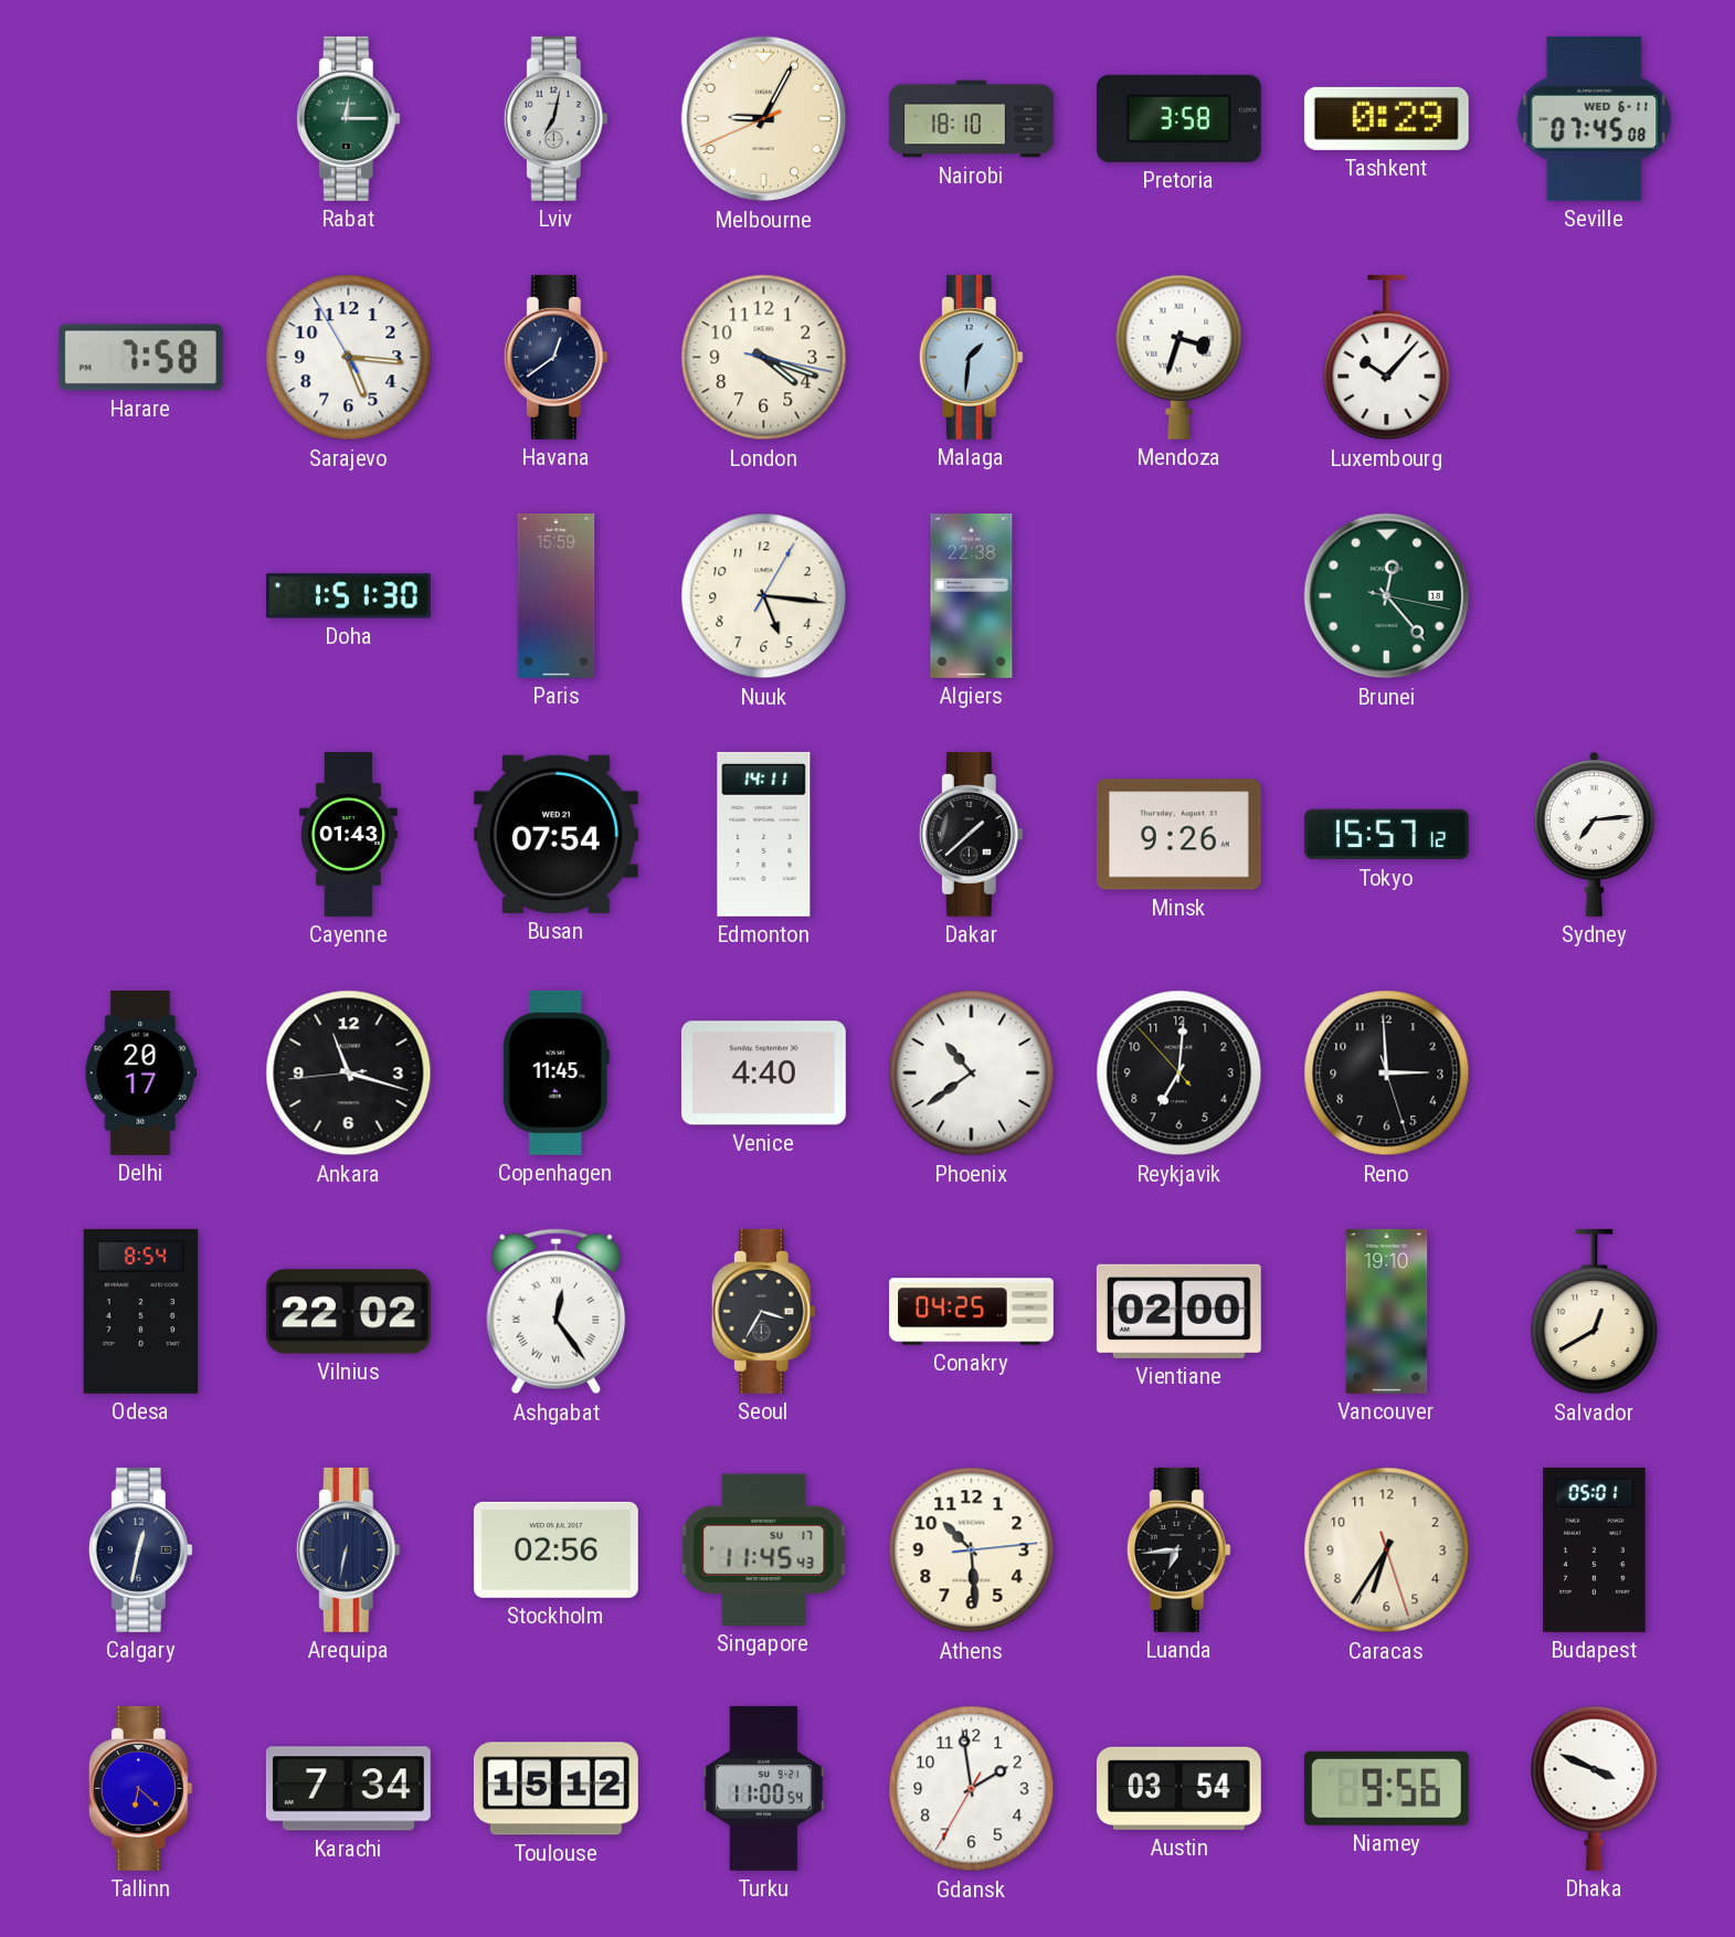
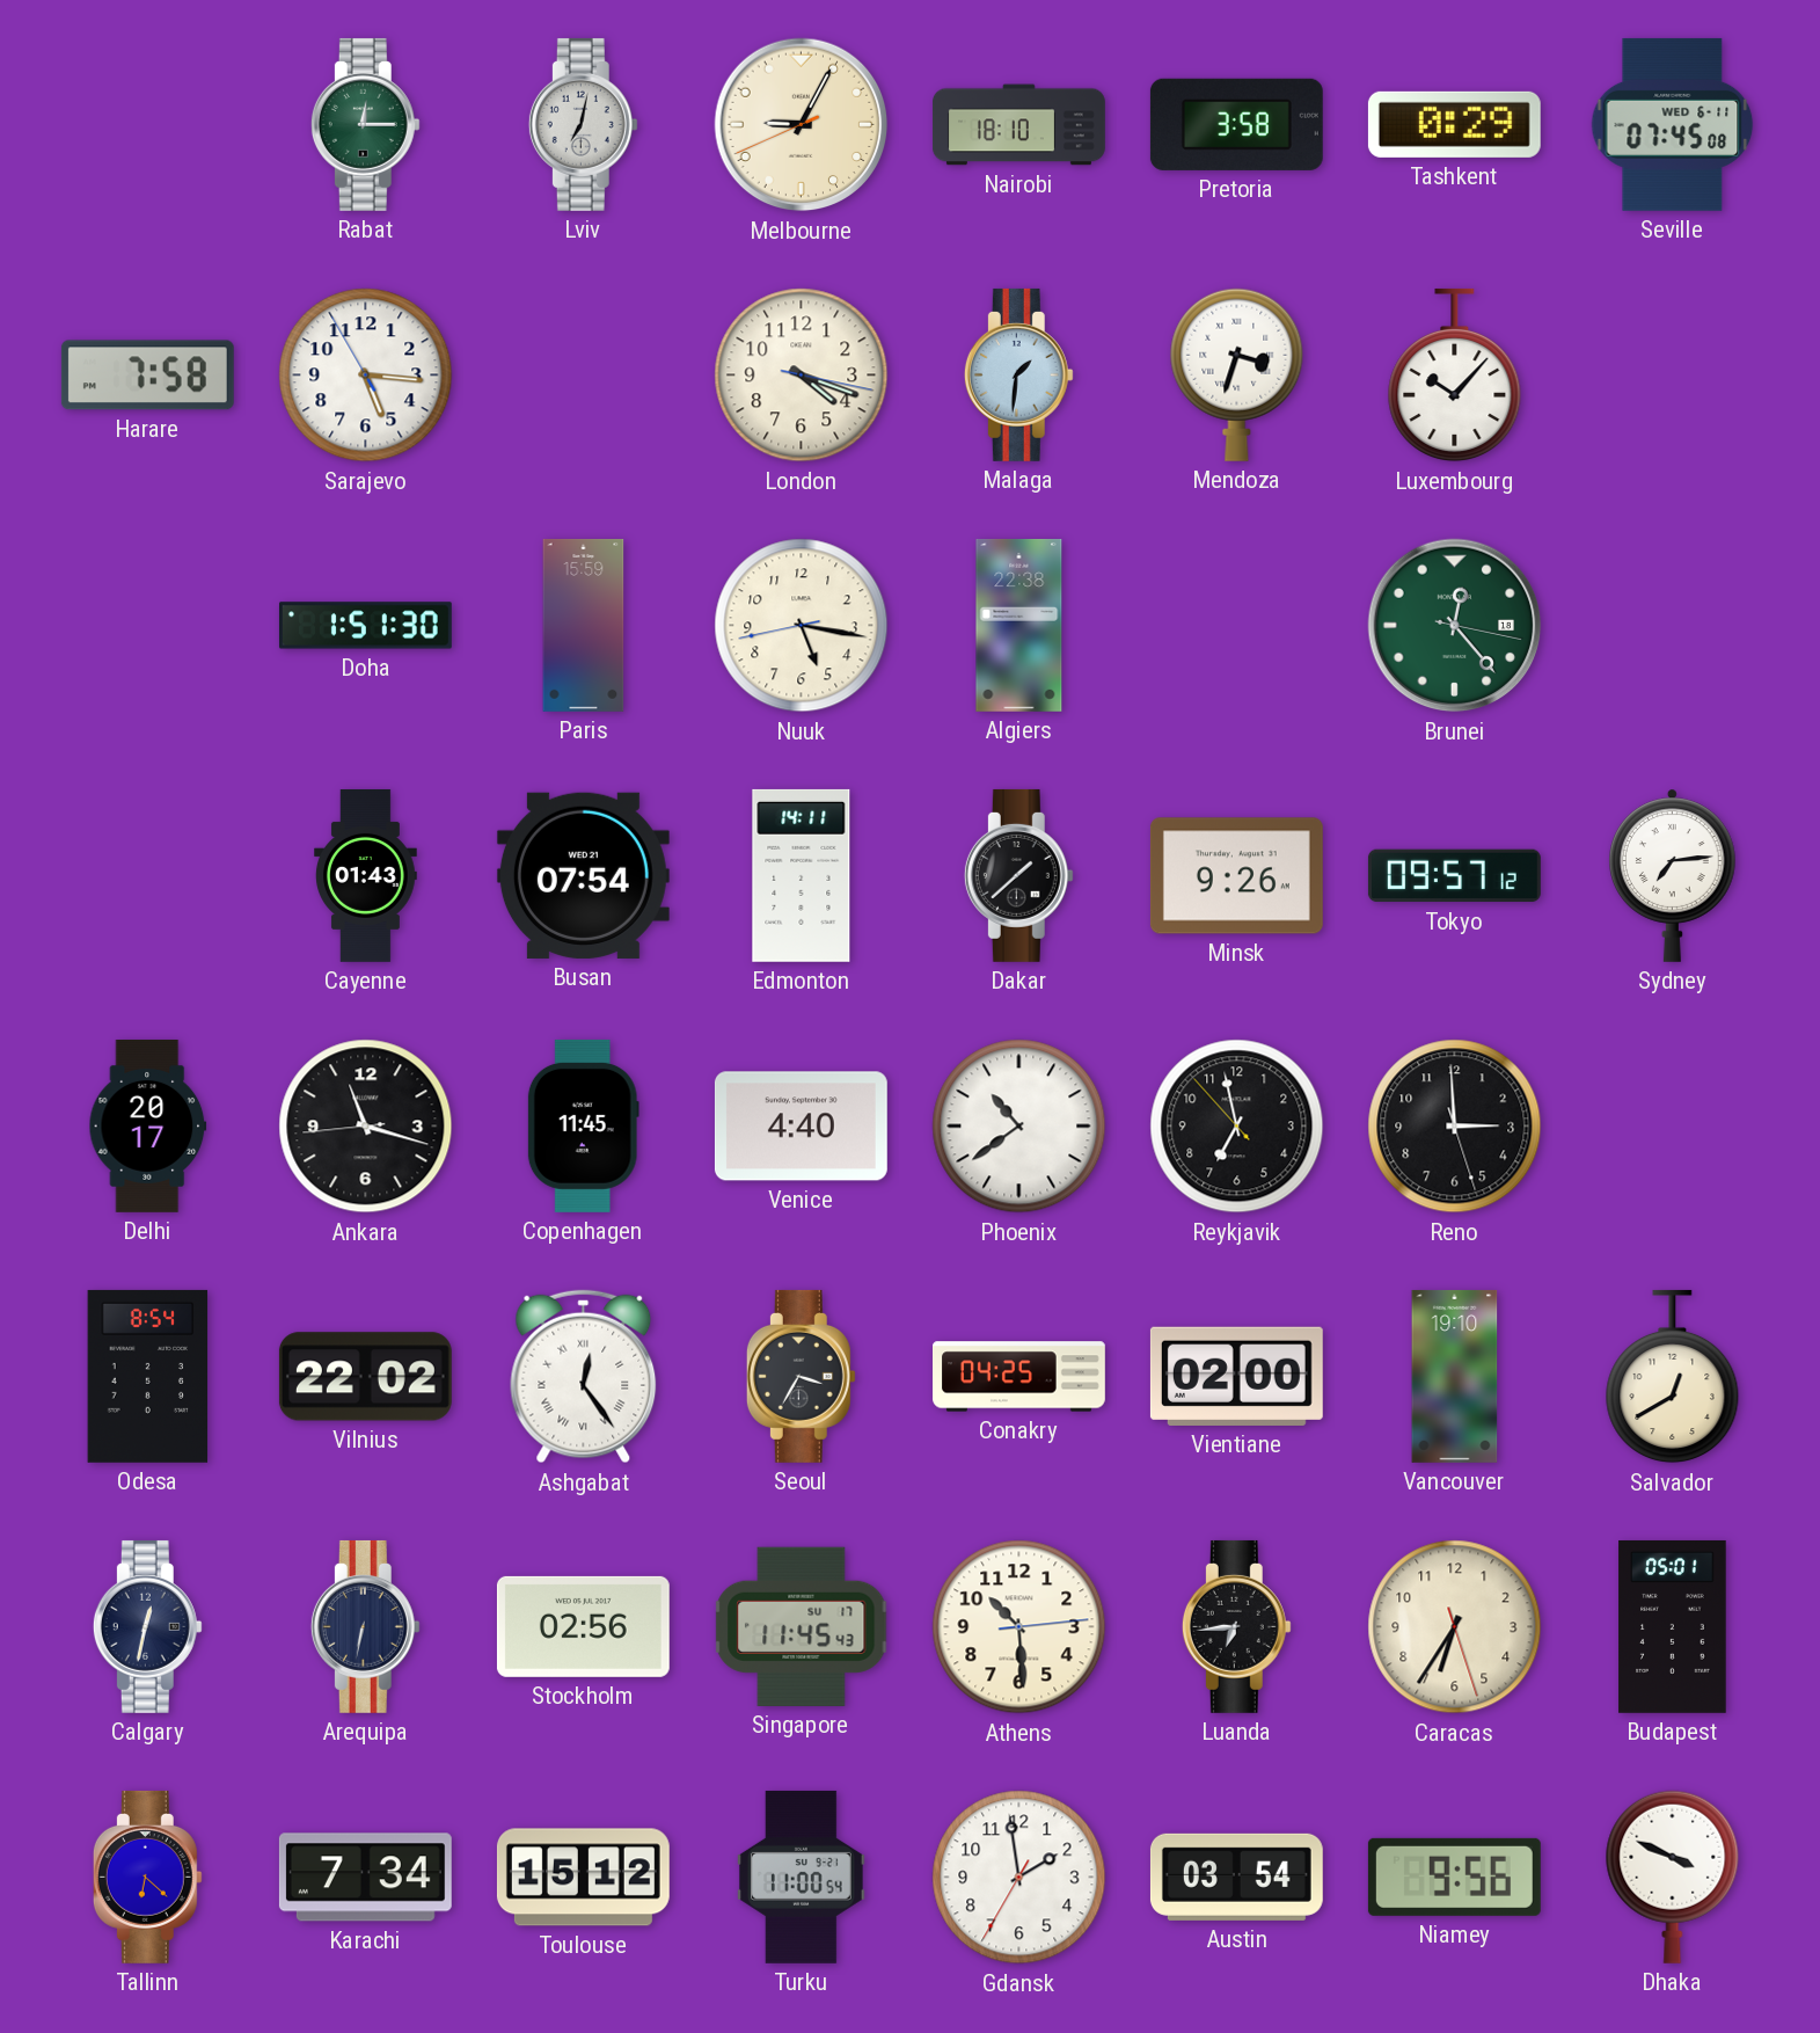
Havana: 12:39 -> none (556, 357)
Nuuk: 5:16:05 -> 5:16:43 (802, 626)
Tokyo: 15:57 -> 09:57 (1454, 876)
Reykjavik: 7:00 -> 6:57 (1237, 1127)
